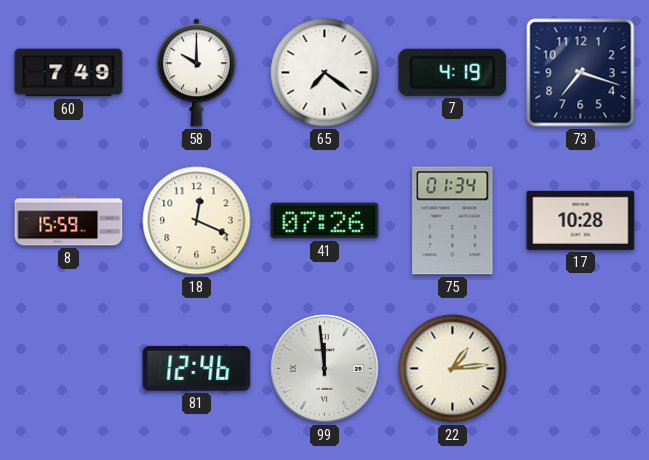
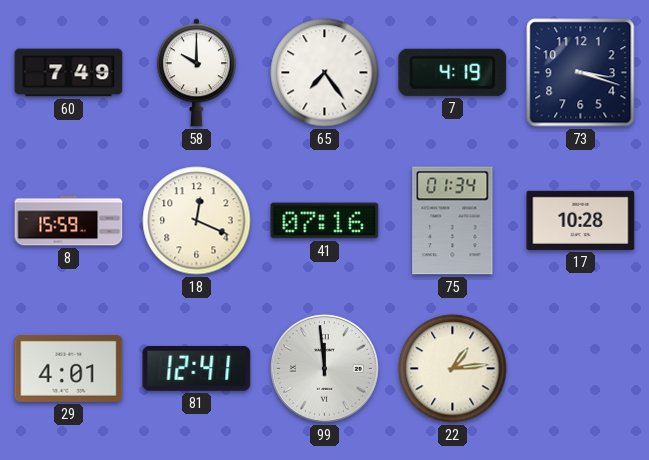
65: 7:21 -> 7:24 (325, 73)
73: 7:18 -> 3:18 (581, 73)
41: 07:26 -> 07:16 (325, 221)
29: none -> 4:01 (69, 368)
81: 12:46 -> 12:41 (197, 369)
